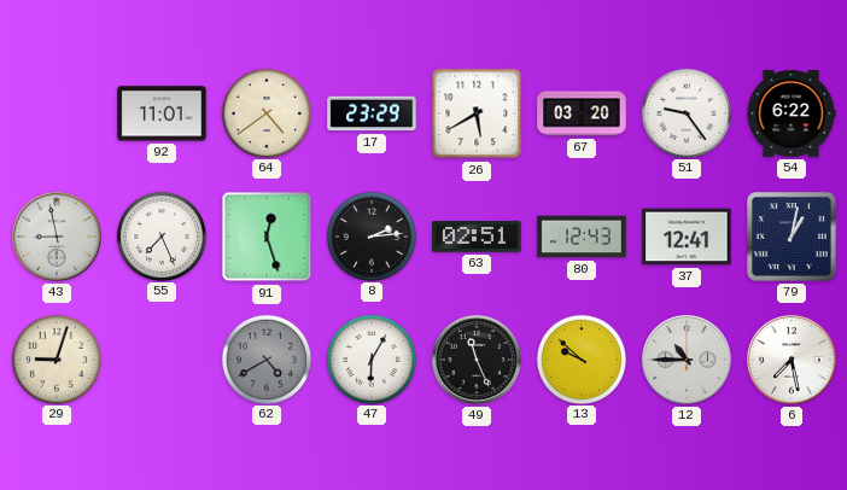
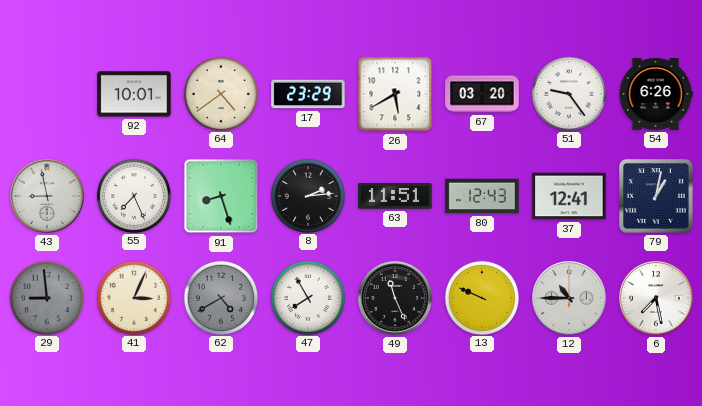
92: 11:01 -> 10:01 (134, 94)
54: 6:22 -> 6:26 (656, 94)
91: 12:27 -> 8:27 (221, 196)
63: 02:51 -> 11:51 (395, 196)
29: 9:03 -> 8:59 (46, 297)
29 dial: cream -> grey (46, 297)
41: none -> 3:04 (133, 297)
47: 6:05 -> 7:55 (307, 297)
13: 9:52 -> 9:49 (481, 297)
